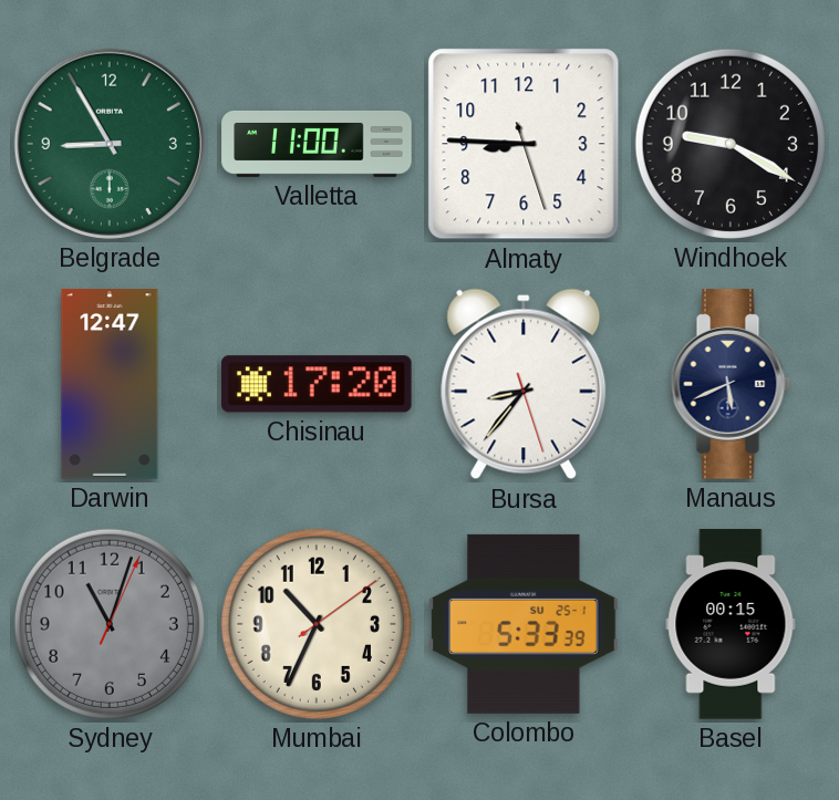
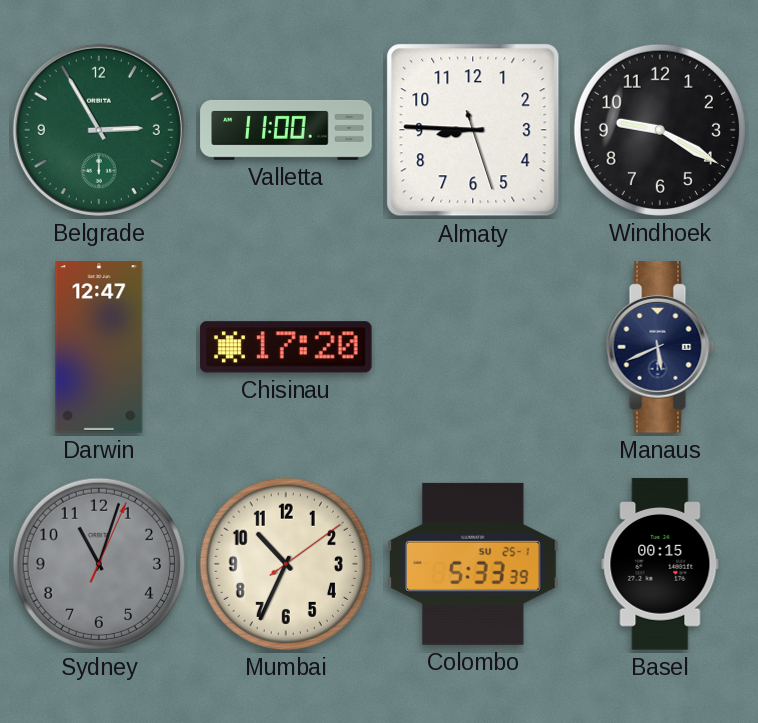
Belgrade: 8:55 -> 2:55 (99, 130)
Bursa: 8:36 -> none (524, 384)
